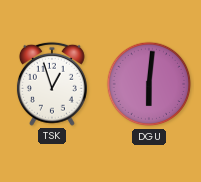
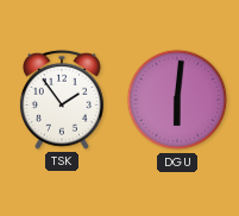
TSK: 12:57 -> 1:54 (62, 100)
